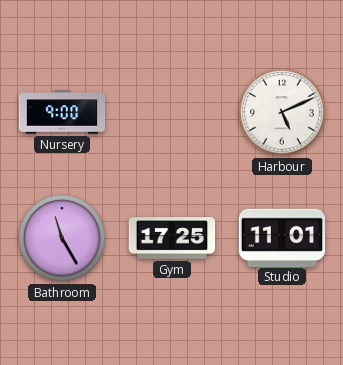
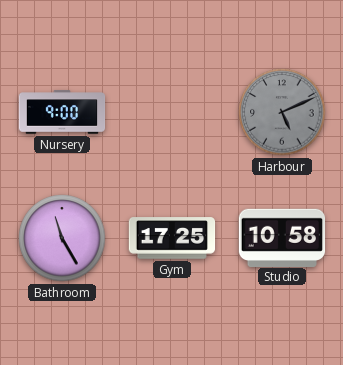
Harbour dial: white -> grey (282, 112)
Studio: 11:01 -> 10:58 (282, 237)
